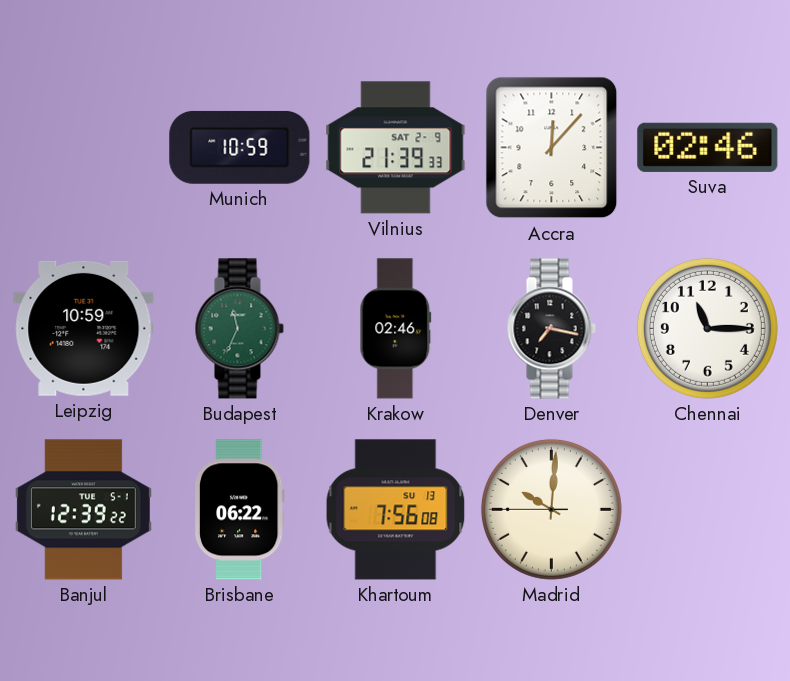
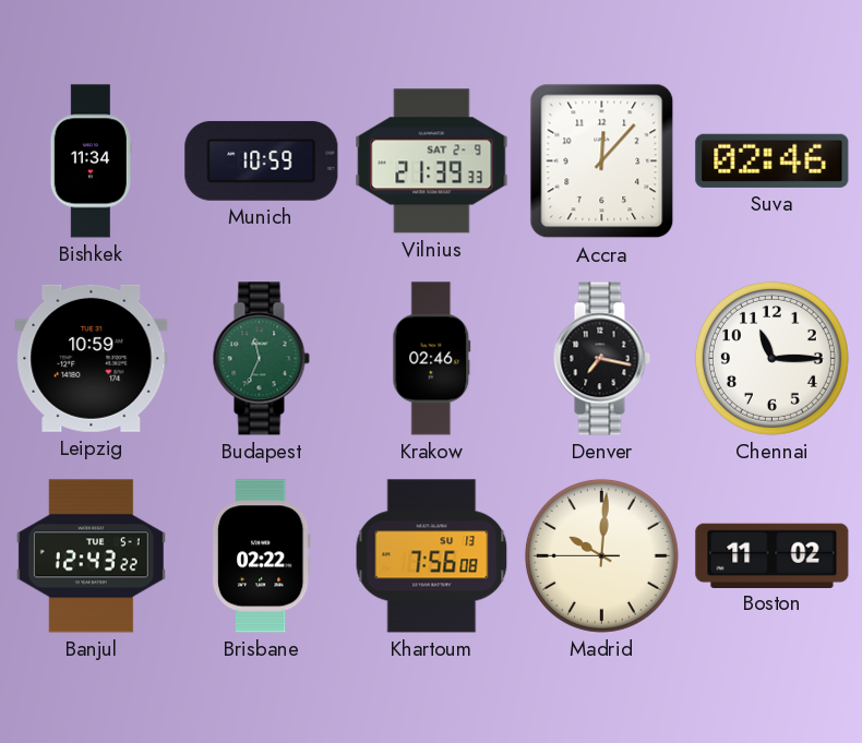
Bishkek: none -> 11:34 (91, 161)
Banjul: 12:39 -> 12:43 (91, 556)
Brisbane: 06:22 -> 02:22 (261, 556)
Boston: none -> 11:02 (773, 555)
